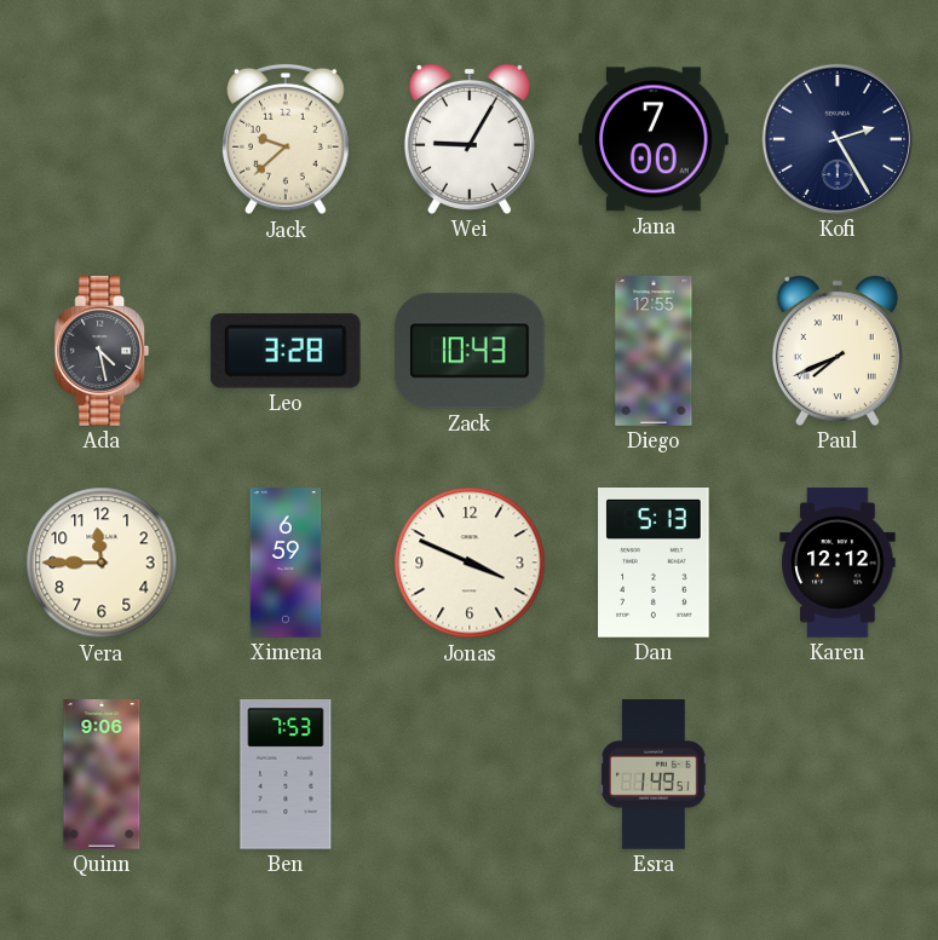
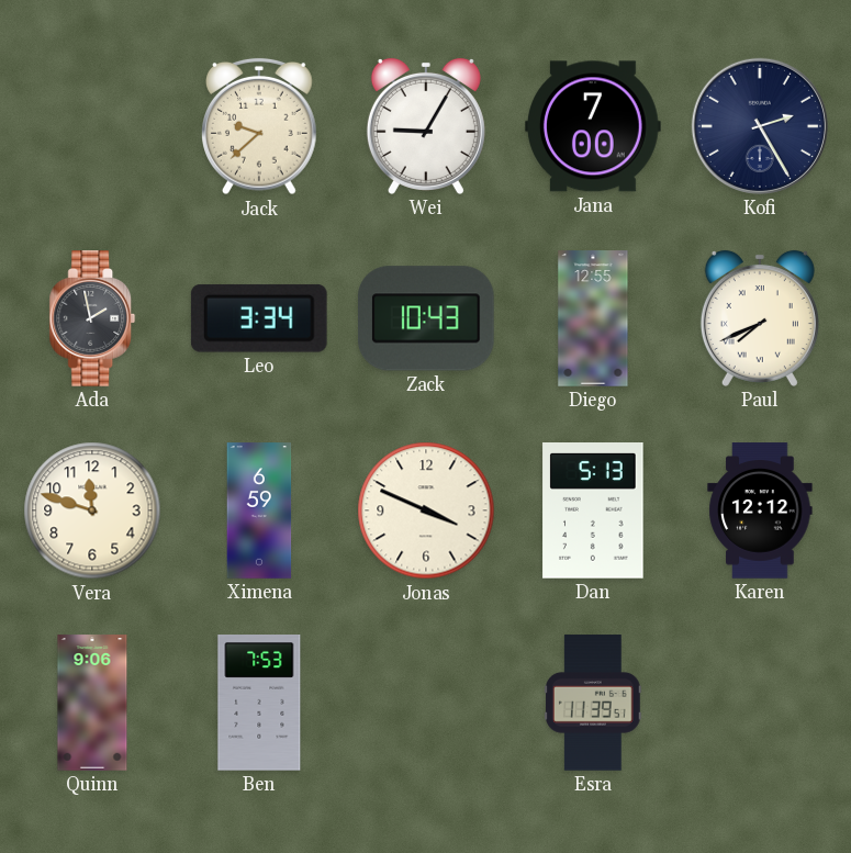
Ada: 4:28 -> 1:58 (92, 318)
Leo: 3:28 -> 3:34 (259, 318)
Vera: 11:45 -> 11:48 (92, 510)
Esra: 1:49 -> 11:39 (594, 703)
